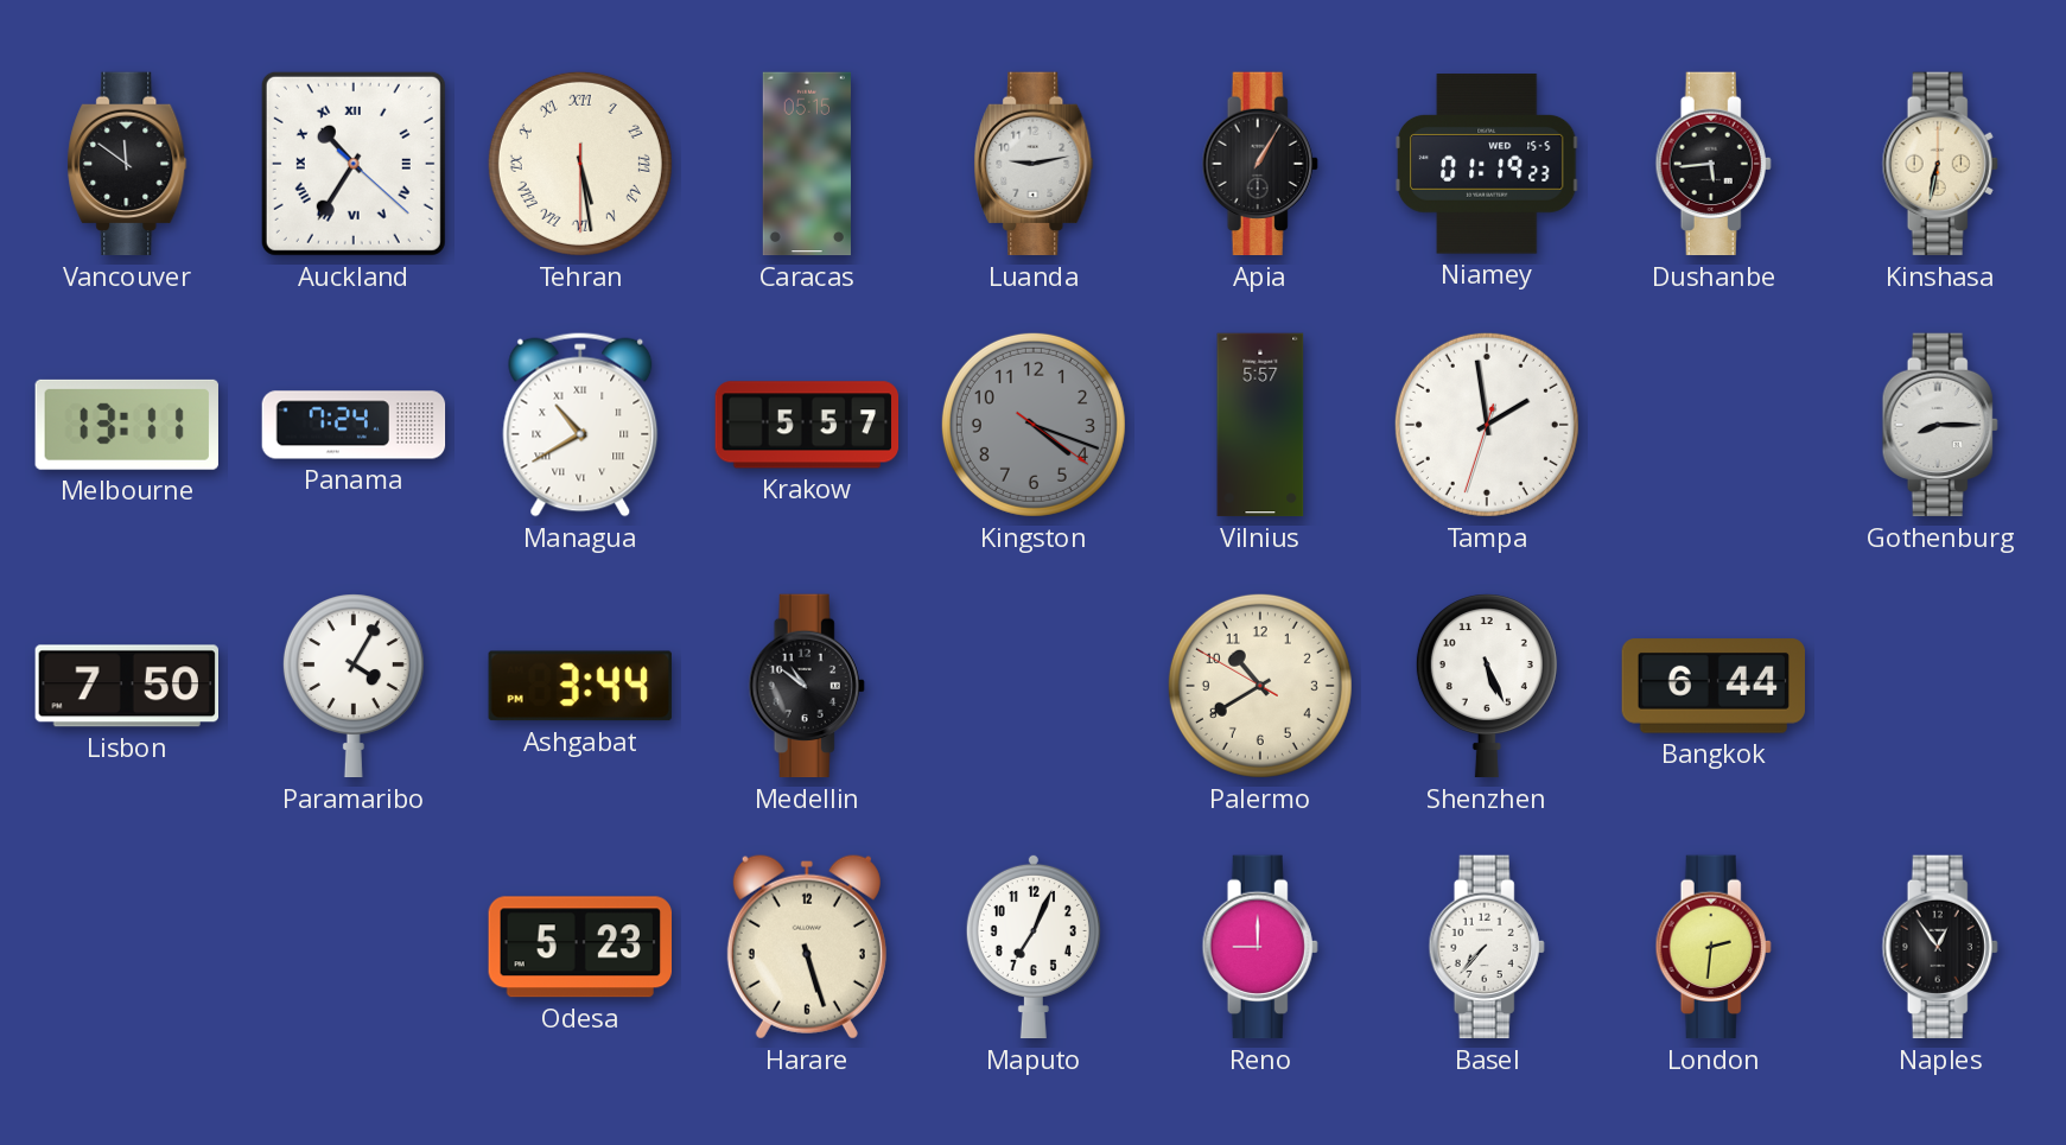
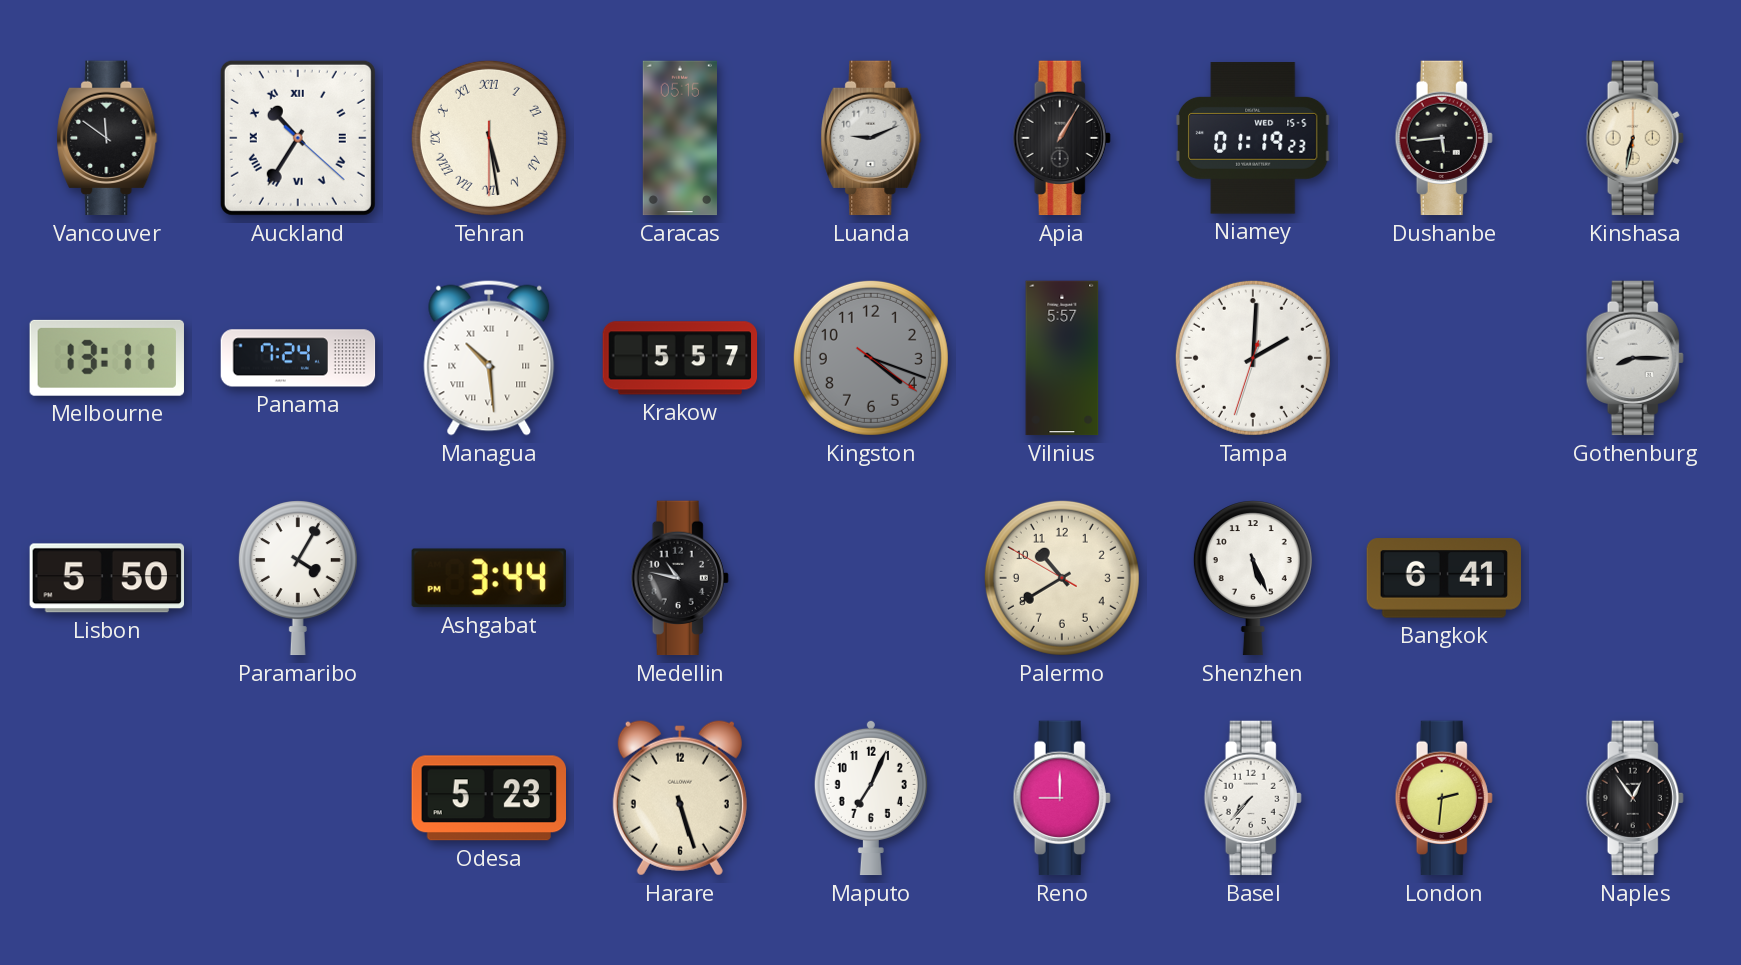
Luanda: 9:13 -> 9:11 (871, 138)
Managua: 10:40 -> 10:29 (489, 358)
Tampa: 1:58 -> 2:00 (1253, 358)
Lisbon: 7:50 -> 5:50 (106, 578)
Medellin: 10:51 -> 10:47 (680, 578)
Bangkok: 6:44 -> 6:41 (1443, 578)
